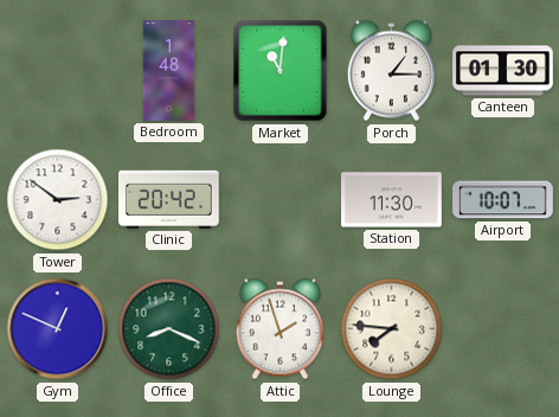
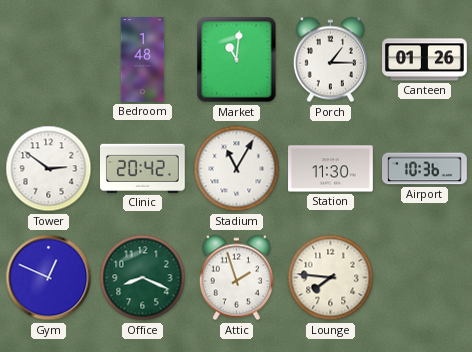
Canteen: 01:30 -> 01:26 (425, 60)
Stadium: none -> 11:05 (237, 169)
Airport: 10:07 -> 10:36 (425, 169)
